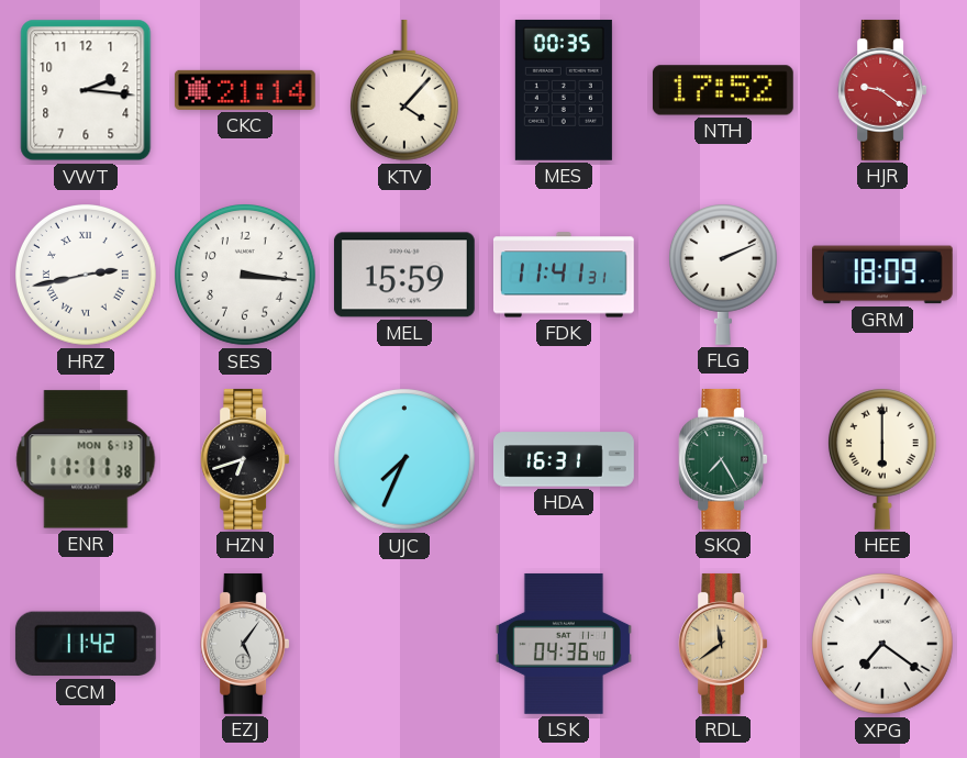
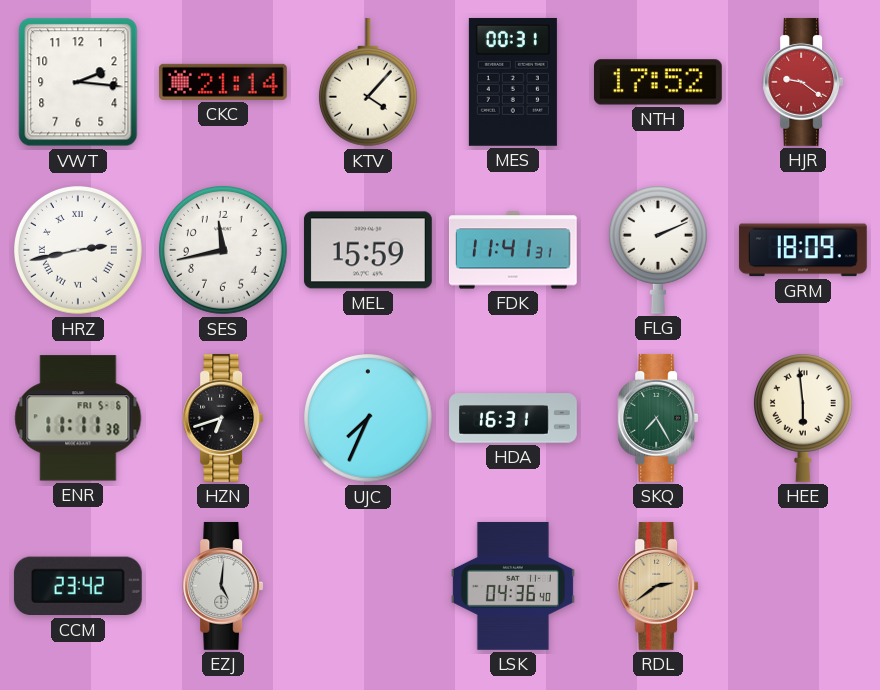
MES: 00:35 -> 00:31 (513, 82)
SES: 3:16 -> 11:43 (224, 251)
ENR date: MON 6-13 -> FRI 5-6 (78, 418)
HEE: 6:00 -> 5:59 (803, 418)
CCM: 11:42 -> 23:42 (78, 586)
EZJ: 5:06 -> 5:01 (223, 586)
RDL: 11:39 -> 2:39 (658, 586)
XPG: 7:21 -> none (883, 645)
